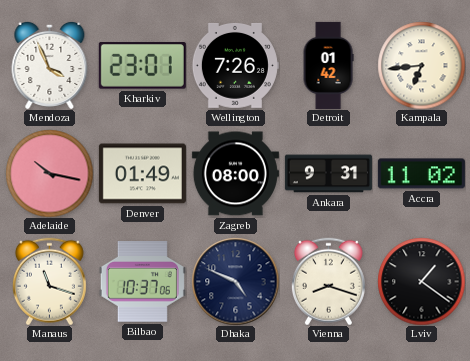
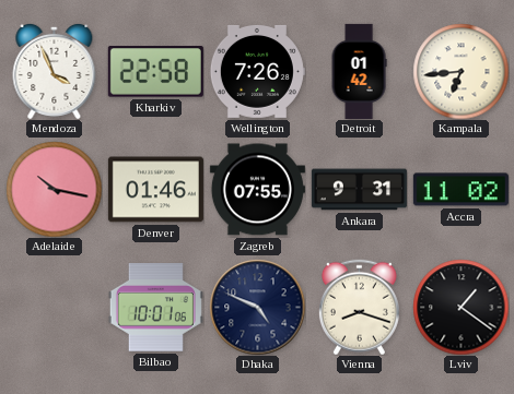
Kharkiv: 23:01 -> 22:58 (155, 72)
Denver: 01:49 -> 01:46 (155, 190)
Zagreb: 08:00 -> 07:55 (257, 190)
Manaus: 11:18 -> none (49, 281)
Bilbao: 10:37 -> 10:01 (155, 308)
